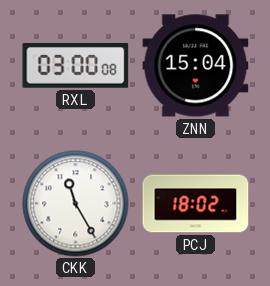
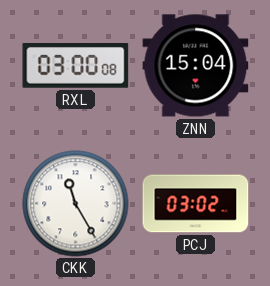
PCJ: 18:02 -> 03:02 (196, 204)
